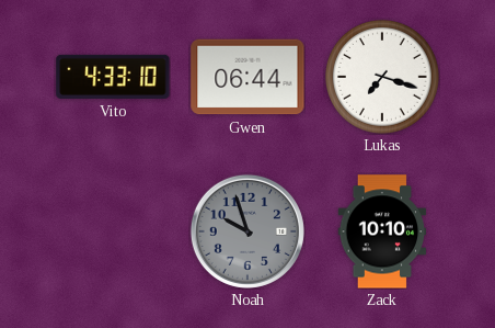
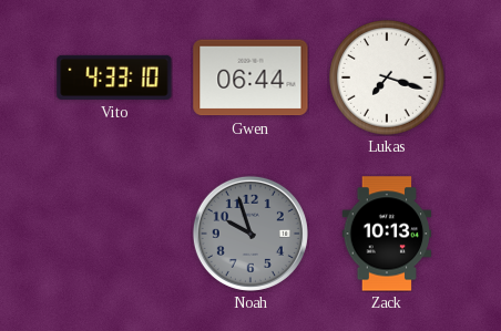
Zack: 10:10 -> 10:13 (387, 234)
